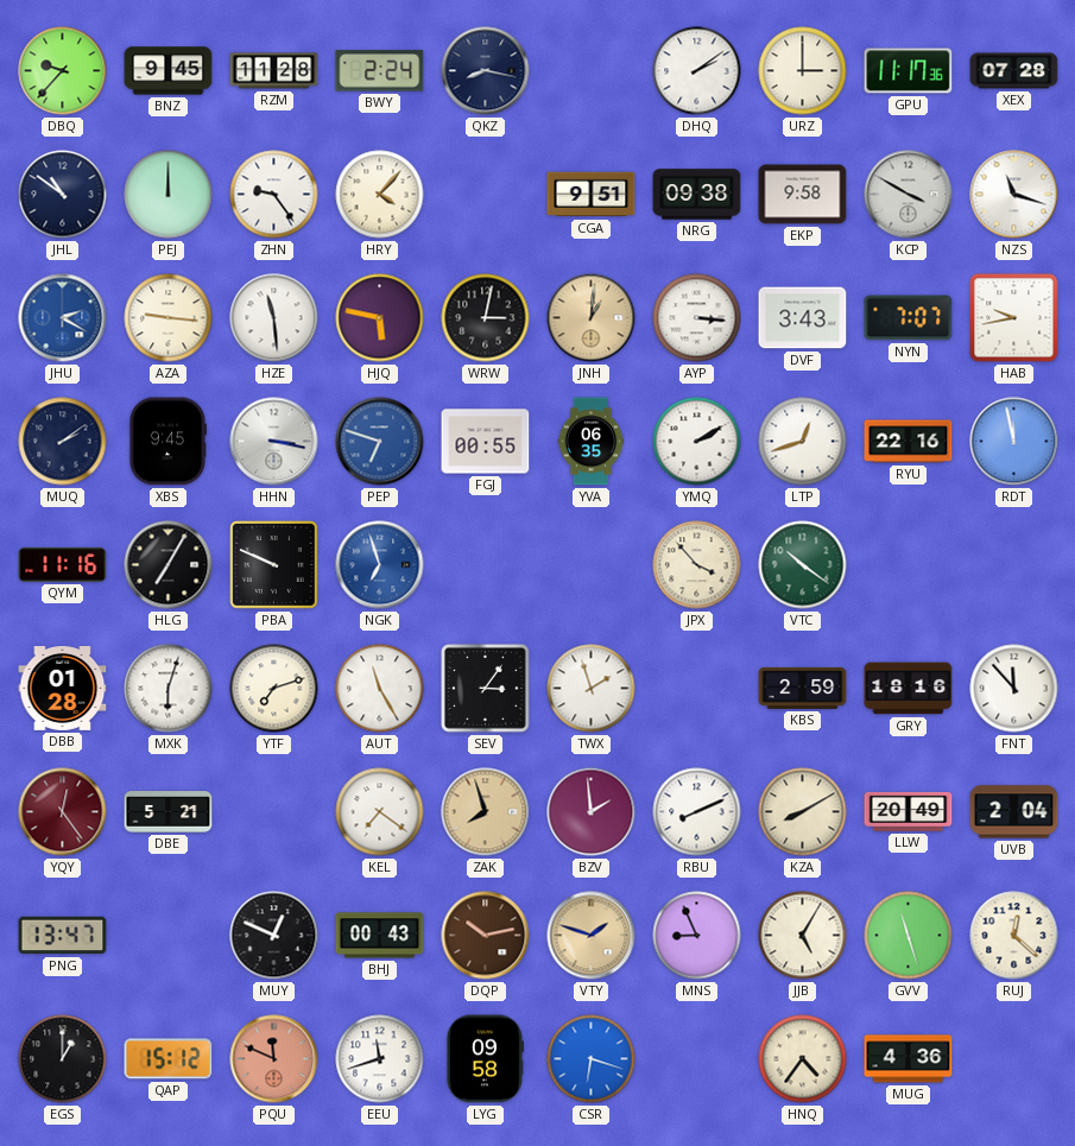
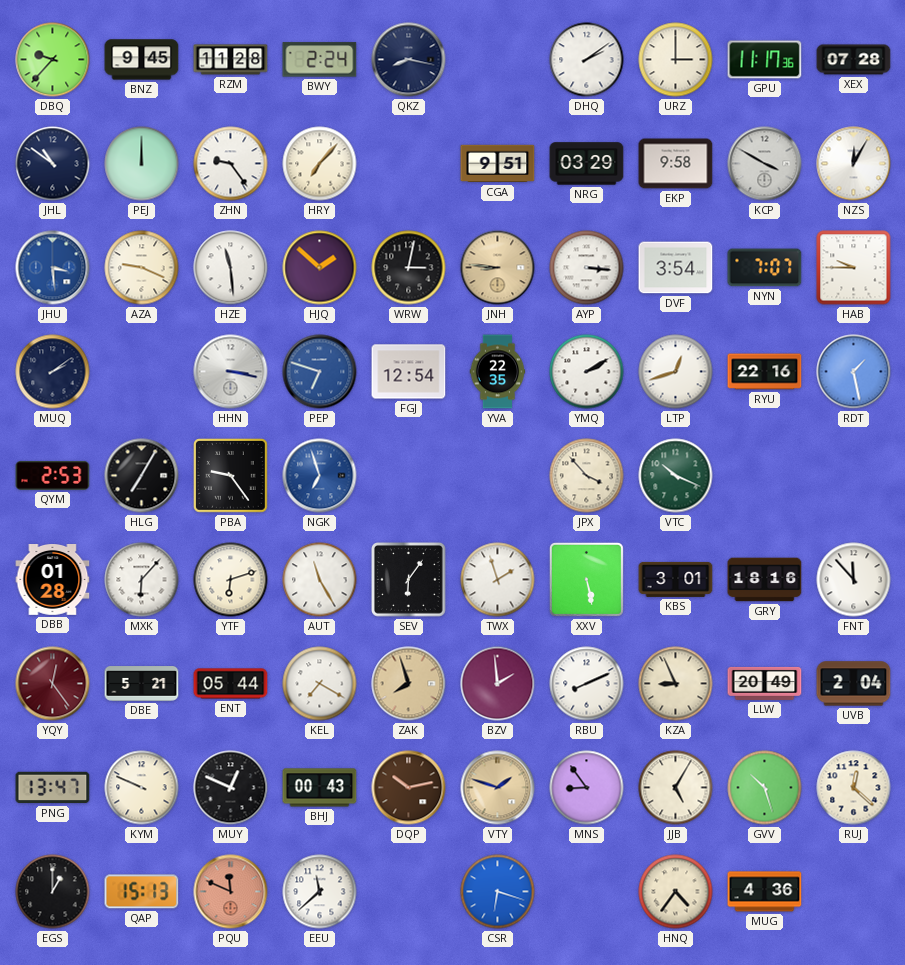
HRY: 4:07 -> 7:07 (320, 164)
NRG: 09:38 -> 03:29 (587, 164)
NZS: 11:18 -> 12:05 (854, 164)
JHU: 2:20 -> 3:29 (53, 268)
AZA: 9:16 -> 9:19 (142, 268)
HJQ: 5:47 -> 1:52 (320, 268)
JNH: 1:01 -> 8:46 (498, 268)
DVF: 3:43 -> 3:54 (676, 268)
HAB: 9:43 -> 9:45 (854, 268)
XBS: 9:45 -> none (166, 442)
FGJ: 00:55 -> 12:54 (409, 372)
YVA: 06:35 -> 22:35 (498, 372)
RDT: 11:58 -> 1:28 (854, 372)
QYM: 11:16 -> 2:53 (53, 475)
PBA: 9:49 -> 9:24 (231, 476)
VTC: 10:21 -> 10:19 (676, 476)
MXK: 6:03 -> 6:07 (142, 580)
YTF: 7:12 -> 6:12 (231, 580)
SEV: 3:06 -> 6:06 (409, 580)
XXV: none -> 5:28 (586, 579)
KBS: 2:59 -> 3:01 (676, 579)
ENT: none -> 05:44 (231, 684)
KEL: 7:21 -> 7:20 (320, 684)
KZA: 8:10 -> 8:56 (676, 684)
KYM: none -> 9:49 (142, 788)
MNS: 8:56 -> 8:54 (587, 788)
GVV: 11:27 -> 10:27 (765, 788)
QAP: 15:12 -> 15:13 (142, 892)
EEU: 11:42 -> 11:38 (320, 892)
LYG: 09:58 -> none (485, 1059)
